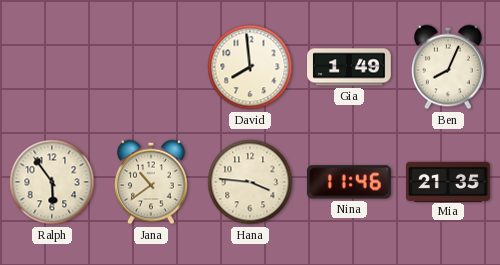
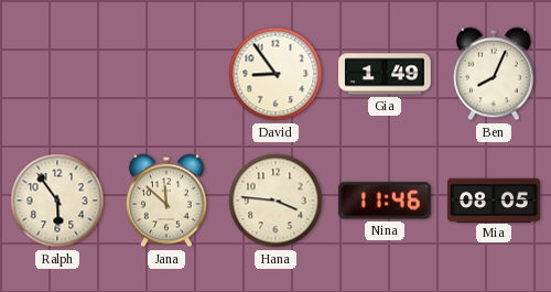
David: 7:59 -> 8:54 (275, 74)
Jana: 10:39 -> 11:52 (166, 201)
Mia: 21:35 -> 08:05 (494, 199)
